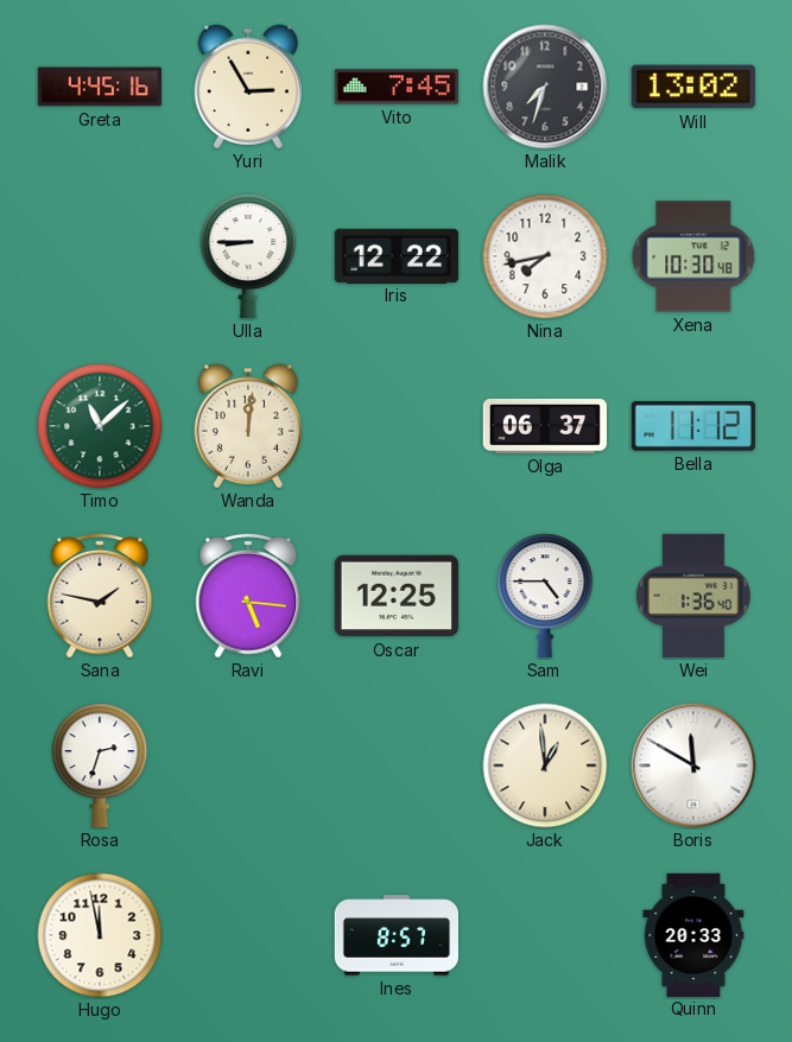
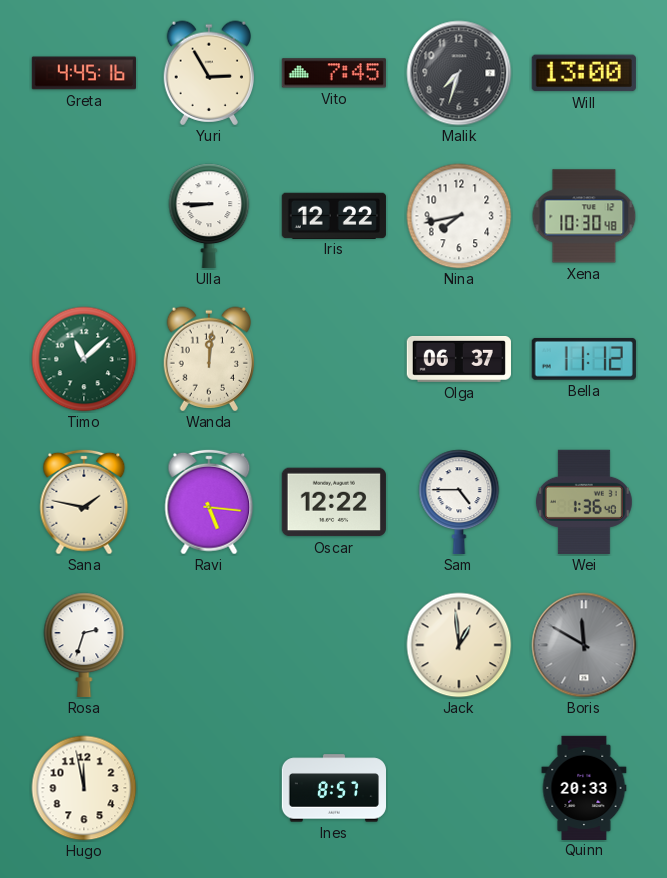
Will: 13:02 -> 13:00 (584, 73)
Oscar: 12:25 -> 12:22 (334, 502)
Boris dial: white -> grey (584, 645)
